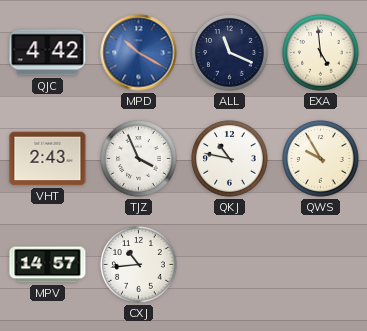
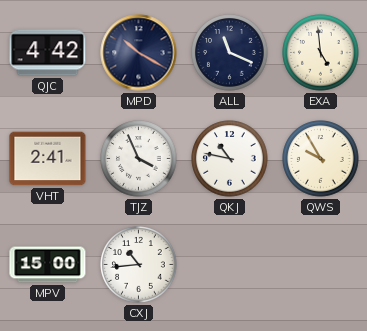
MPD dial: blue -> navy (139, 53)
VHT: 2:43 -> 2:41 (48, 159)
MPV: 14:57 -> 15:00 (48, 265)
